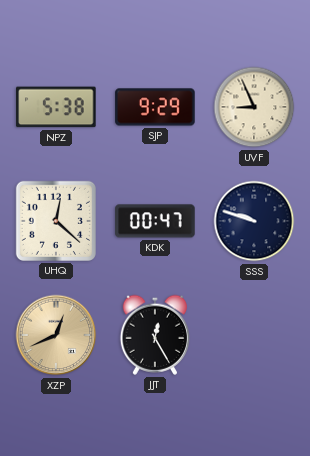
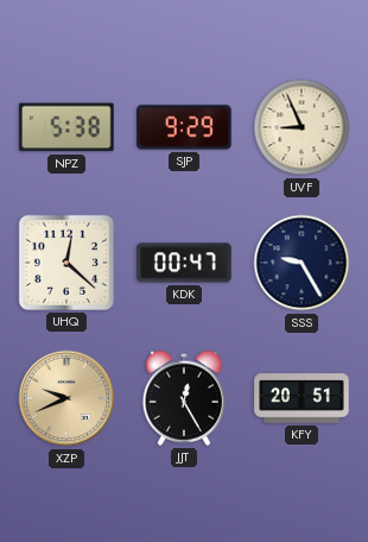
SSS: 9:48 -> 9:25 (302, 263)
XZP: 12:41 -> 9:41 (66, 398)
KFY: none -> 20:51 (302, 398)
